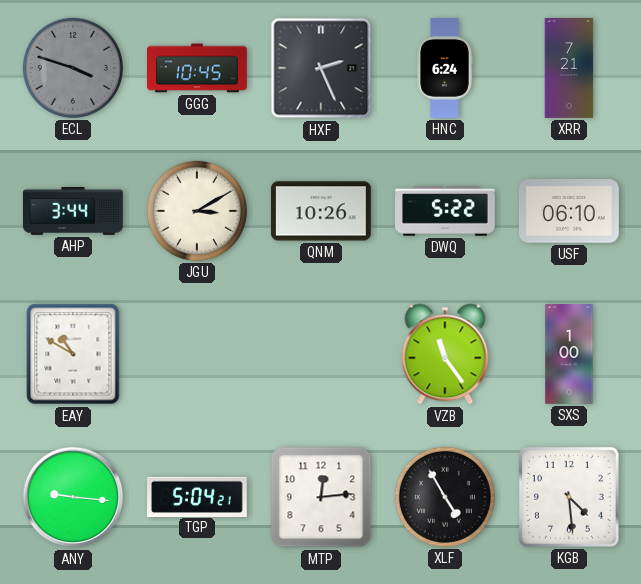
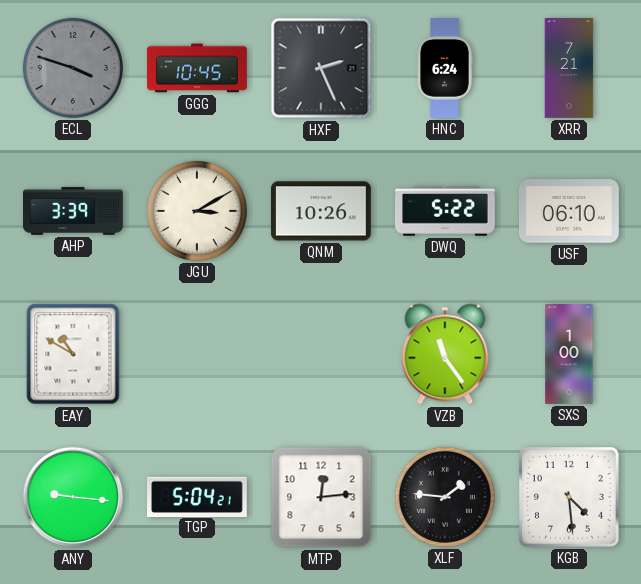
AHP: 3:44 -> 3:39 (74, 211)
XLF: 4:55 -> 1:46 (445, 497)
